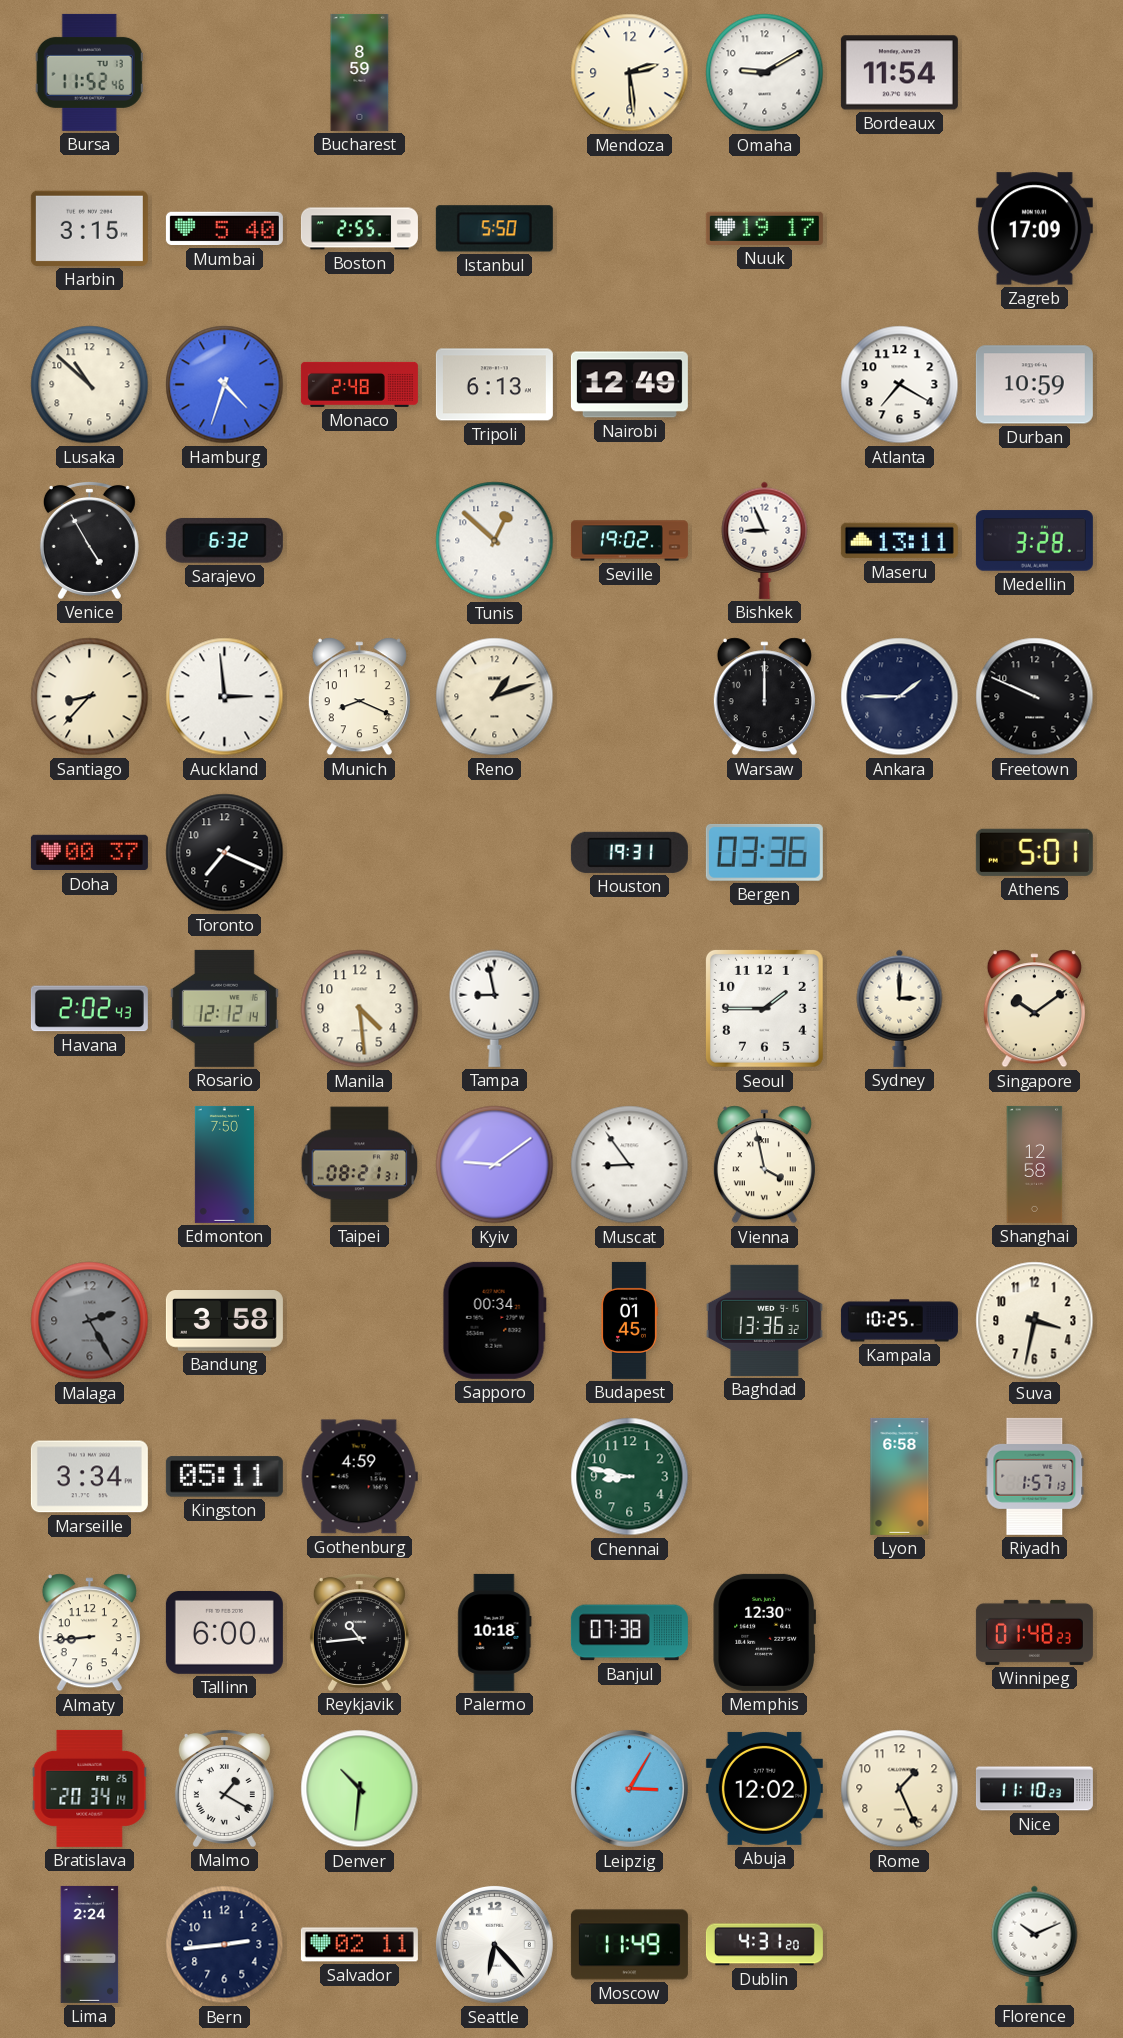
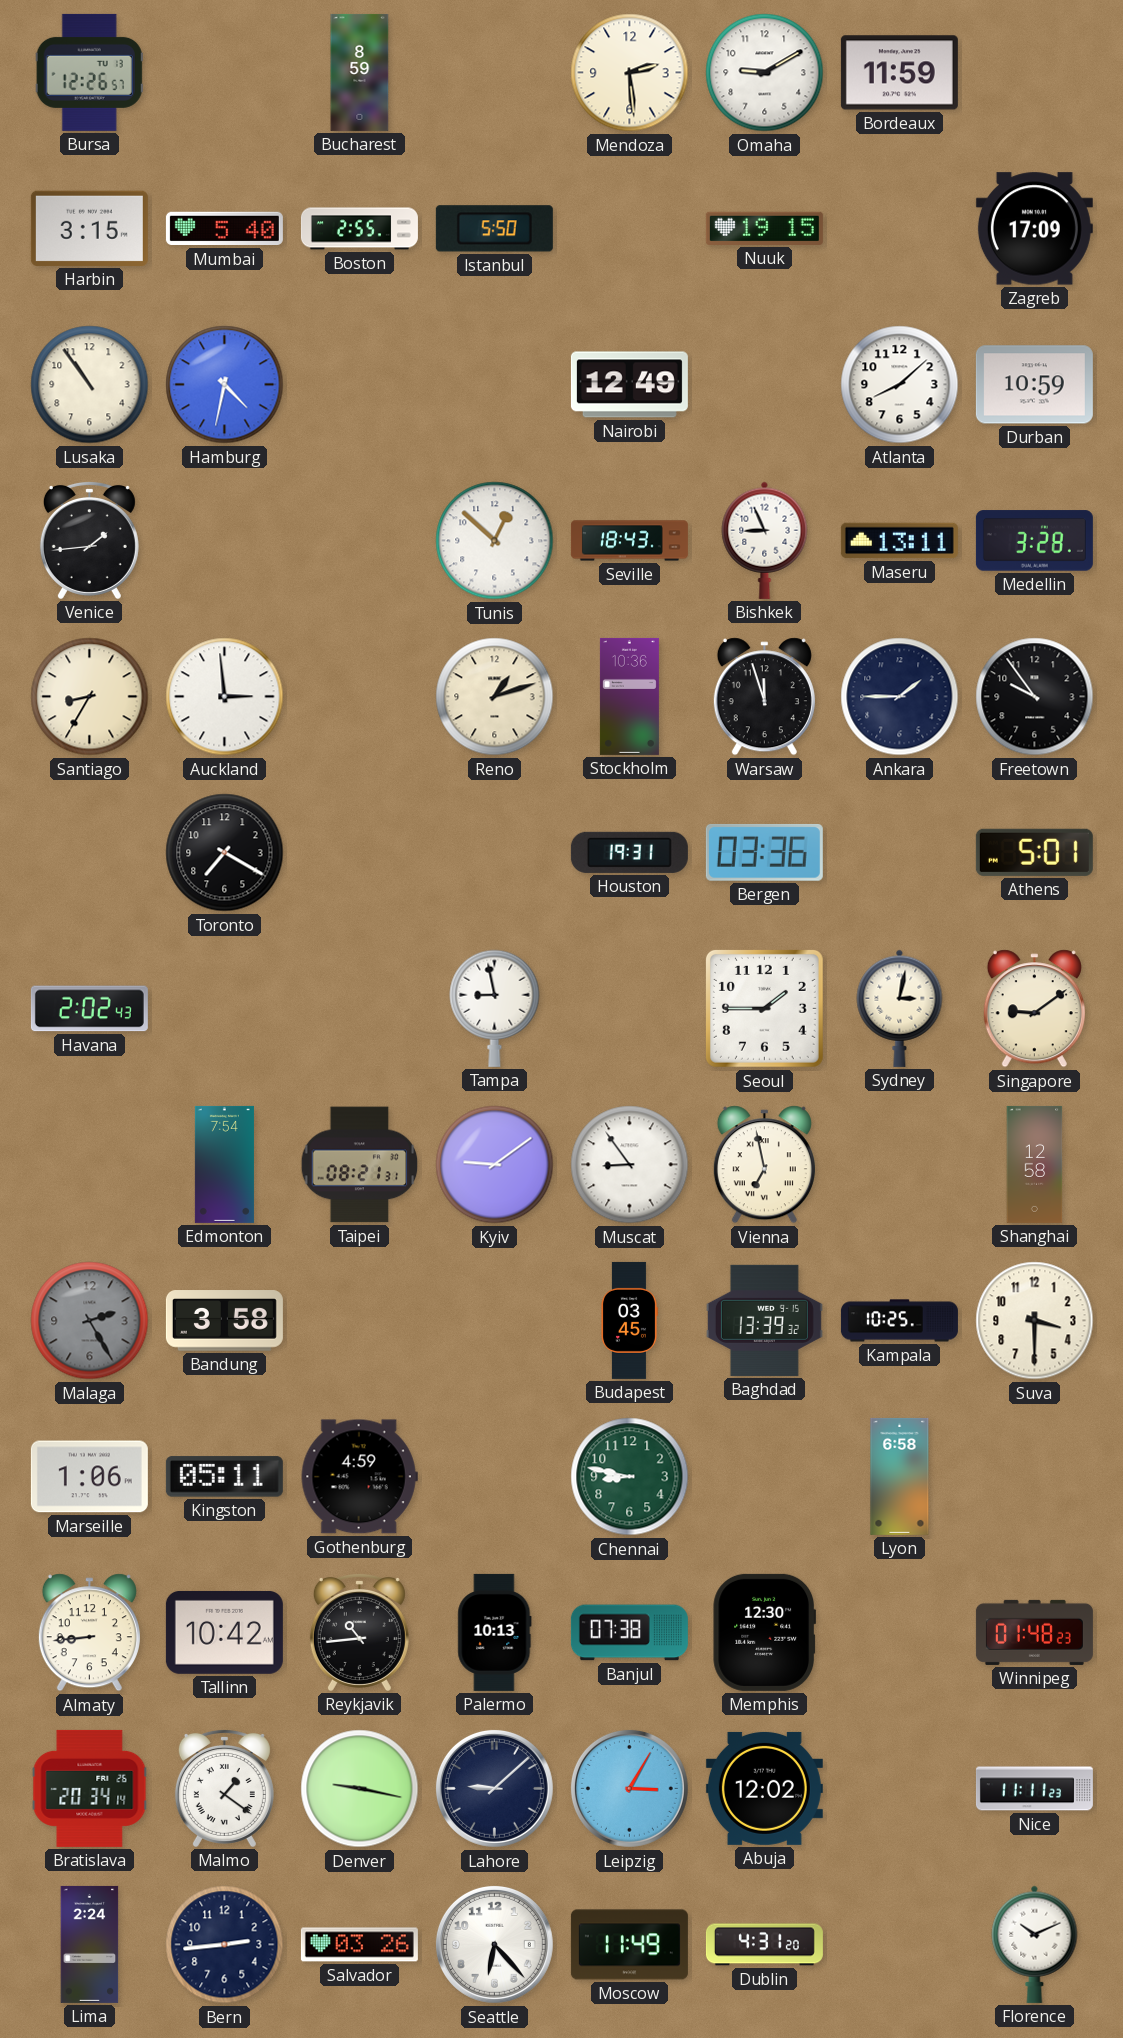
Bursa: 11:52 -> 12:26 (89, 72)
Bordeaux: 11:54 -> 11:59 (899, 73)
Nuuk: 19:17 -> 19:15 (764, 228)
Lusaka: 10:52 -> 10:54 (90, 385)
Hamburg: 4:33 -> 4:32 (225, 385)
Monaco: 2:48 -> none (359, 384)
Tripoli: 6:13 -> none (494, 385)
Atlanta: 7:20 -> 8:08 (900, 385)
Venice: 4:55 -> 1:44 (89, 540)
Sarajevo: 6:32 -> none (224, 540)
Seville: 19:02 -> 18:43 (629, 541)
Santiago: 8:37 -> 8:35 (90, 697)
Munich: 8:19 -> none (359, 697)
Stockholm: none -> 10:36 (629, 696)
Warsaw: 12:00 -> 11:57 (764, 697)
Freetown: 9:49 -> 9:54 (1035, 697)
Doha: 00:37 -> none (89, 853)
Toronto: 7:19 -> 7:20 (225, 853)
Rosario: 12:12 -> none (224, 1008)
Manila: 4:29 -> none (360, 1009)
Sydney: 3:00 -> 3:02 (900, 1008)
Singapore: 10:09 -> 9:09 (1034, 1009)
Edmonton: 7:50 -> 7:54 (224, 1164)
Vienna: 3:58 -> 6:58 (764, 1165)
Sapporo: 00:34 -> none (494, 1320)
Budapest: 01:45 -> 03:45 (629, 1320)
Baghdad: 13:36 -> 13:39 (764, 1320)
Suva: 3:32 -> 3:30 (1035, 1321)
Marseille: 3:34 -> 1:06 (89, 1477)
Riyadh: 1:57 -> none (1035, 1476)
Tallinn: 6:00 -> 10:42 (224, 1632)
Palermo: 10:18 -> 10:13 (495, 1632)
Malmo: 1:20 -> 1:21 (224, 1788)
Denver: 10:31 -> 9:17 (360, 1789)
Lahore: none -> 9:08 (494, 1788)
Rome: 1:26 -> none (900, 1789)
Nice: 11:10 -> 11:11 (1034, 1789)
Salvador: 02:11 -> 03:26 (359, 1945)
